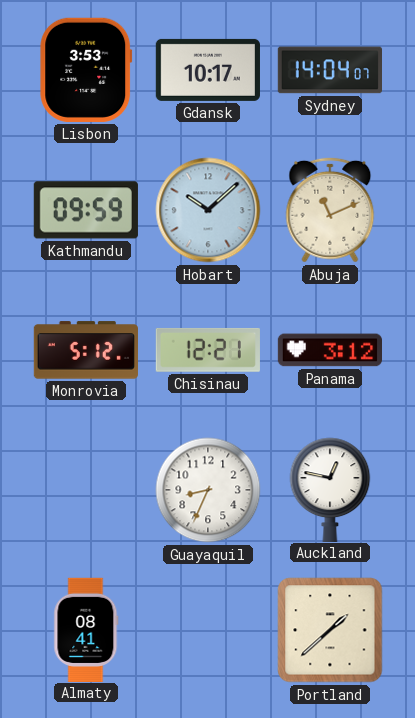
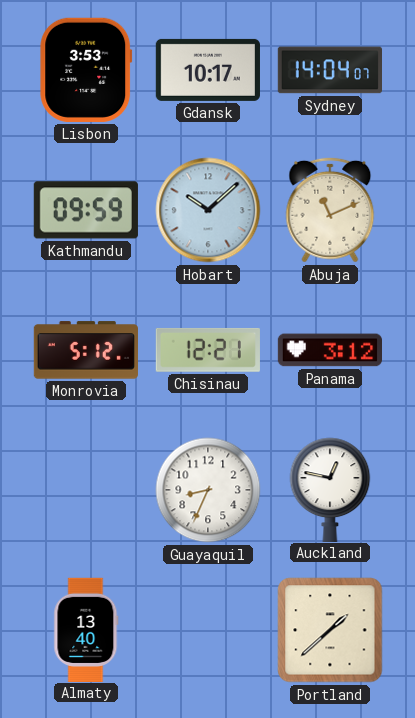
Almaty: 08:41 -> 13:40 (86, 629)
